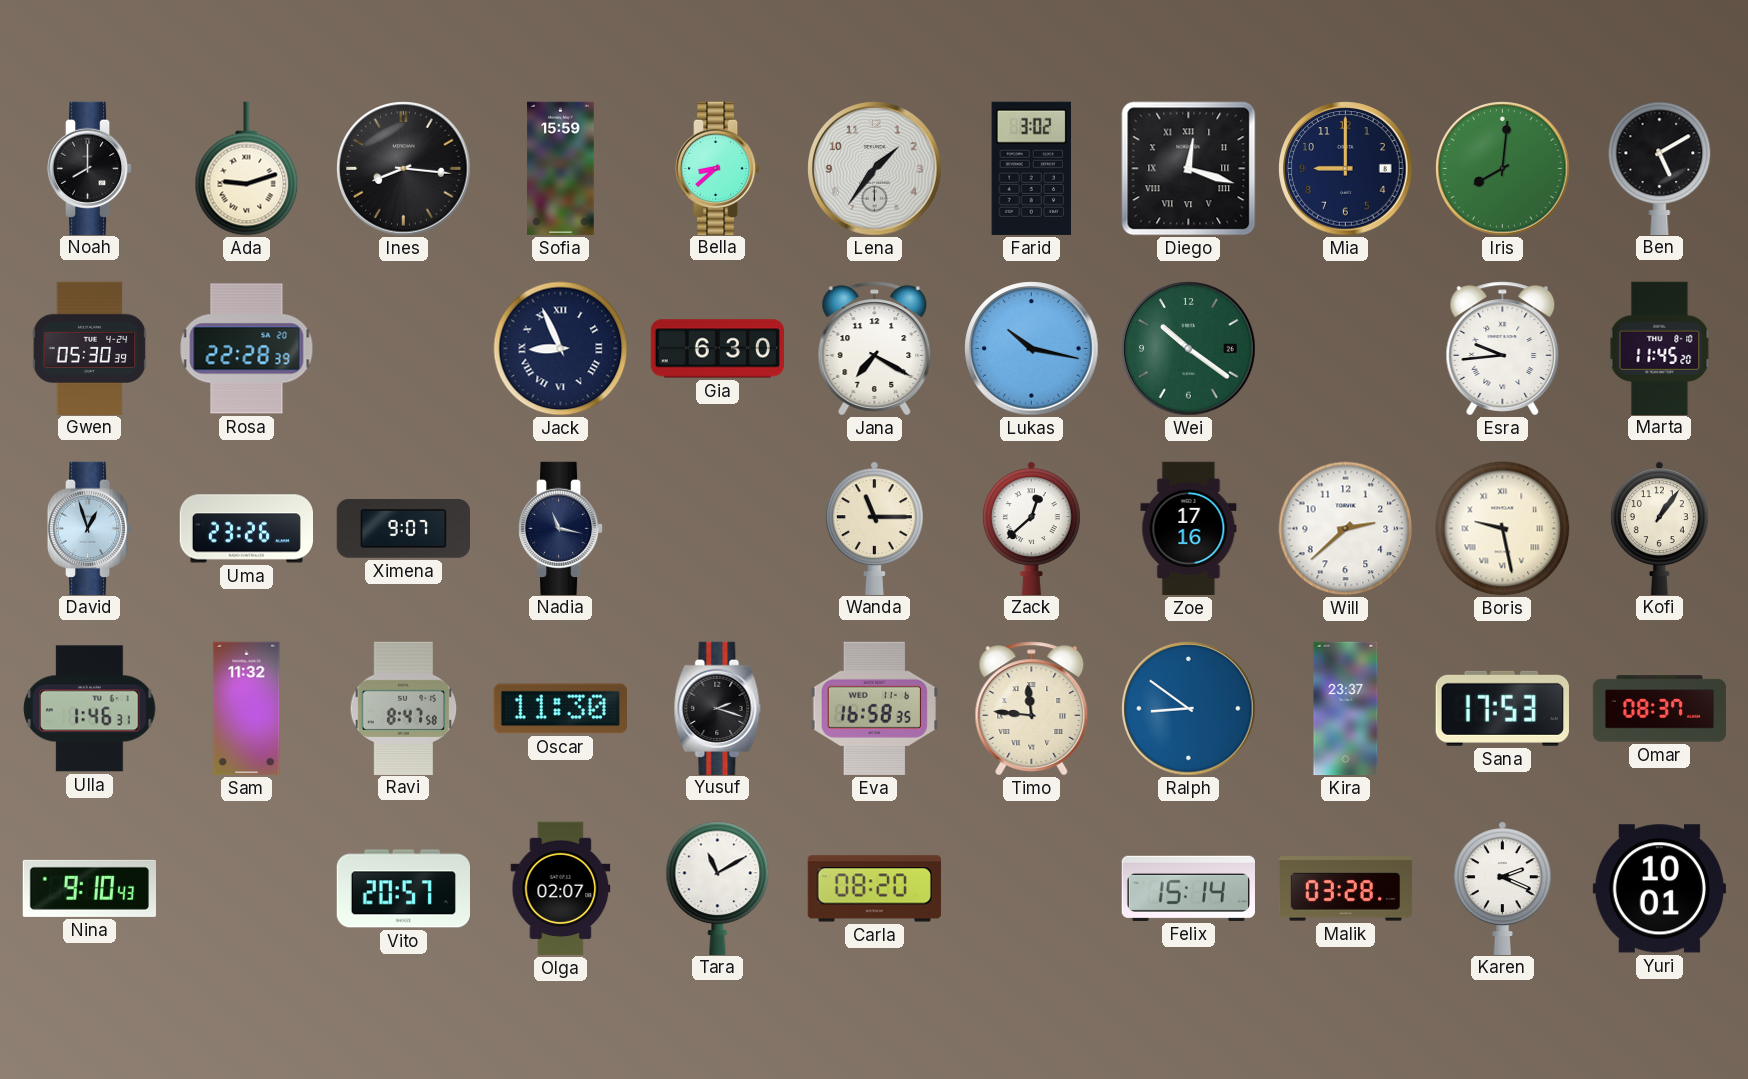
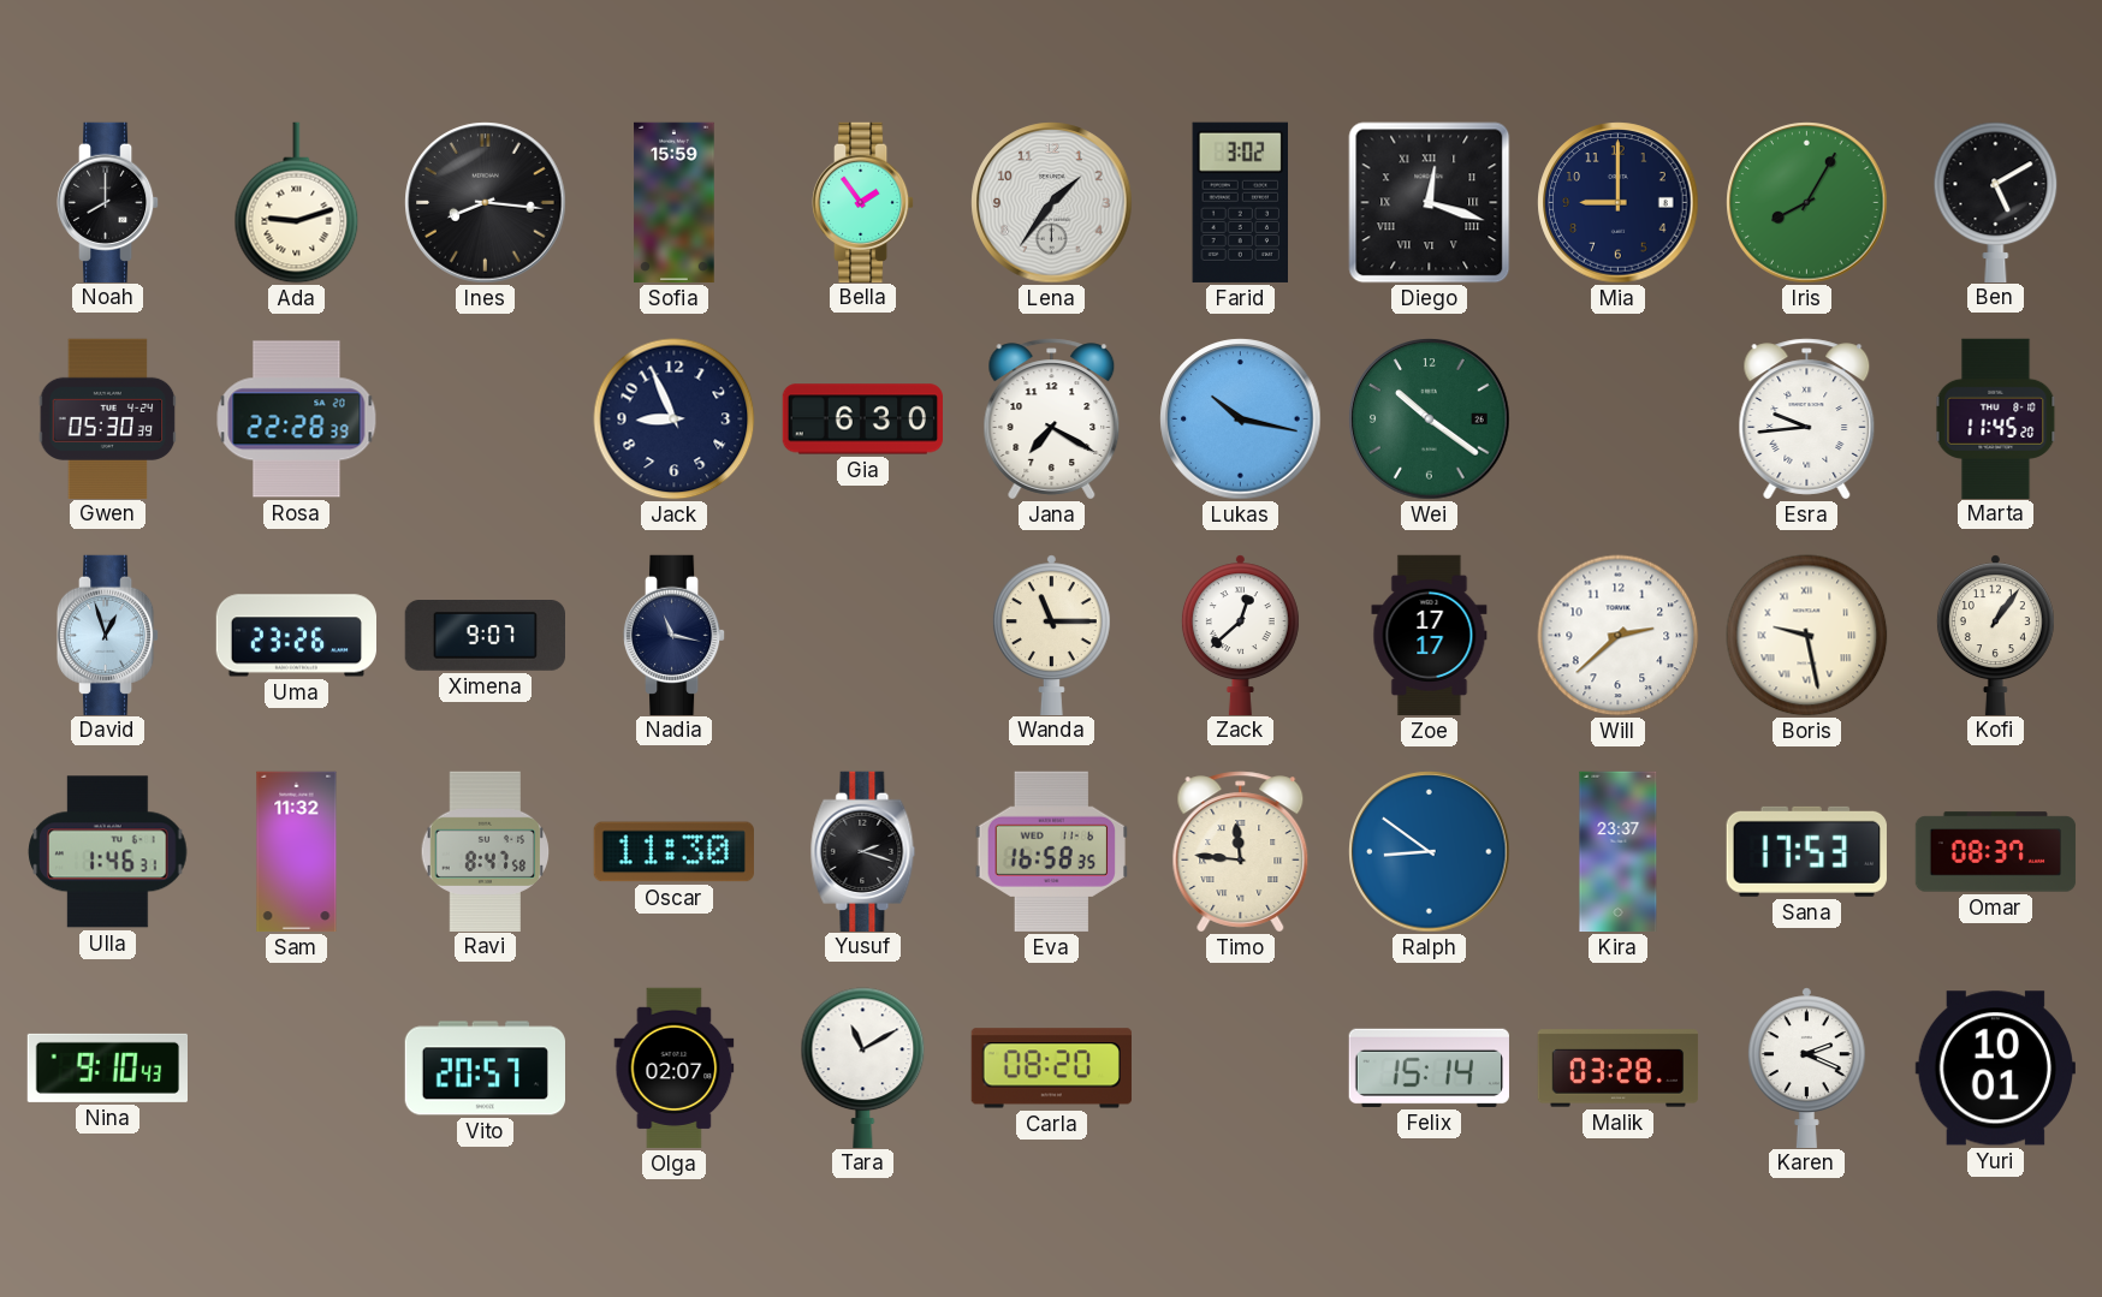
Bella: 8:38 -> 1:54 (863, 202)
Iris: 8:01 -> 8:05 (1807, 203)
Jack numerals: Roman -> Arabic (675, 420)
Zoe: 17:16 -> 17:17 (1430, 636)
